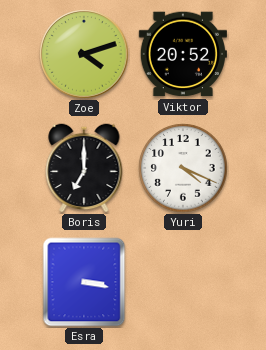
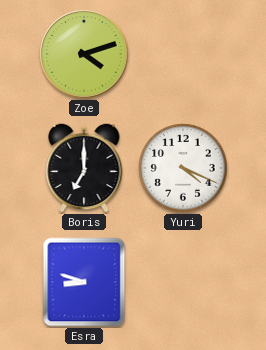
Viktor: 20:52 -> none (183, 54)
Esra: 3:17 -> 8:48 (84, 282)
